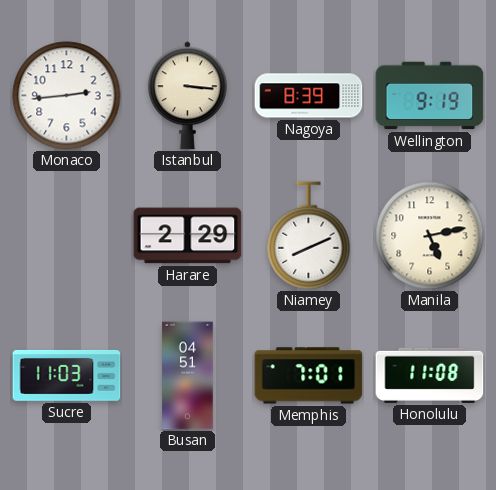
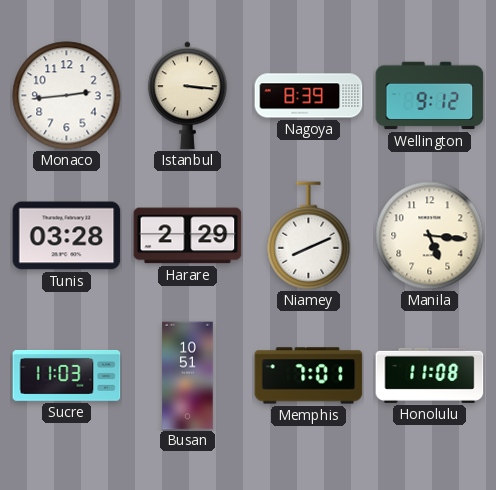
Wellington: 9:19 -> 9:12 (430, 96)
Tunis: none -> 03:28 (67, 236)
Manila: 5:13 -> 5:16 (430, 236)
Busan: 04:51 -> 10:51 (188, 376)
